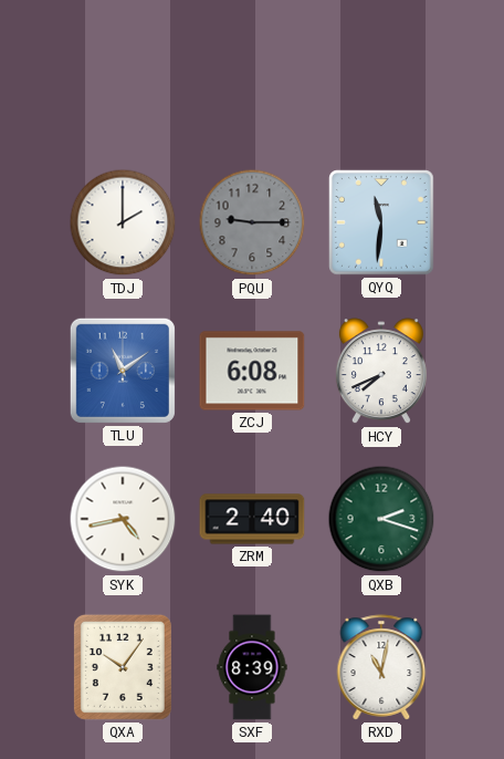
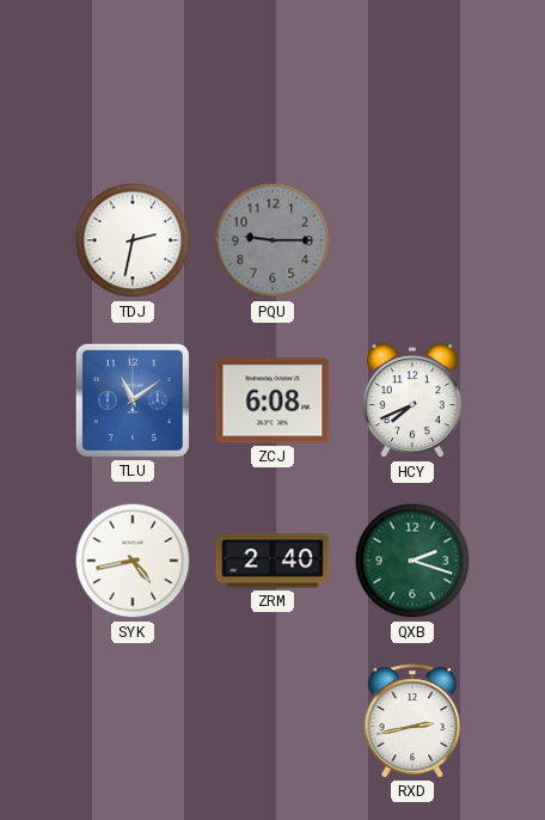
TDJ: 2:00 -> 2:32 (133, 240)
QYQ: 11:31 -> none (381, 222)
QXA: 10:06 -> none (123, 667)
SXF: 8:39 -> none (252, 667)
RXD: 11:02 -> 2:43 (412, 721)
